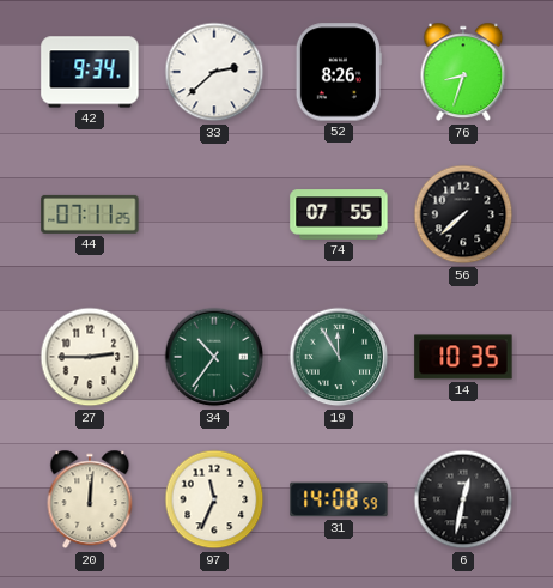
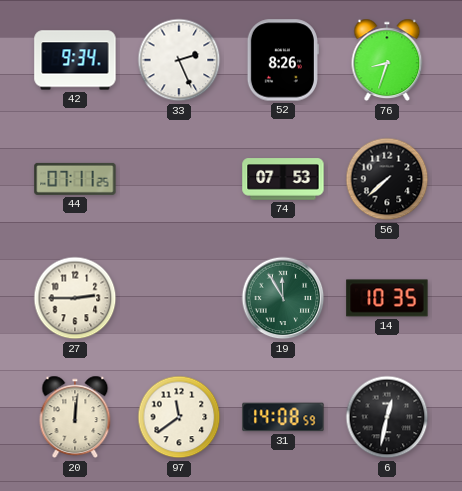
33: 2:38 -> 2:26 (179, 60)
74: 07:55 -> 07:53 (283, 179)
34: 10:36 -> none (214, 357)
97: 11:34 -> 11:39 (179, 417)
